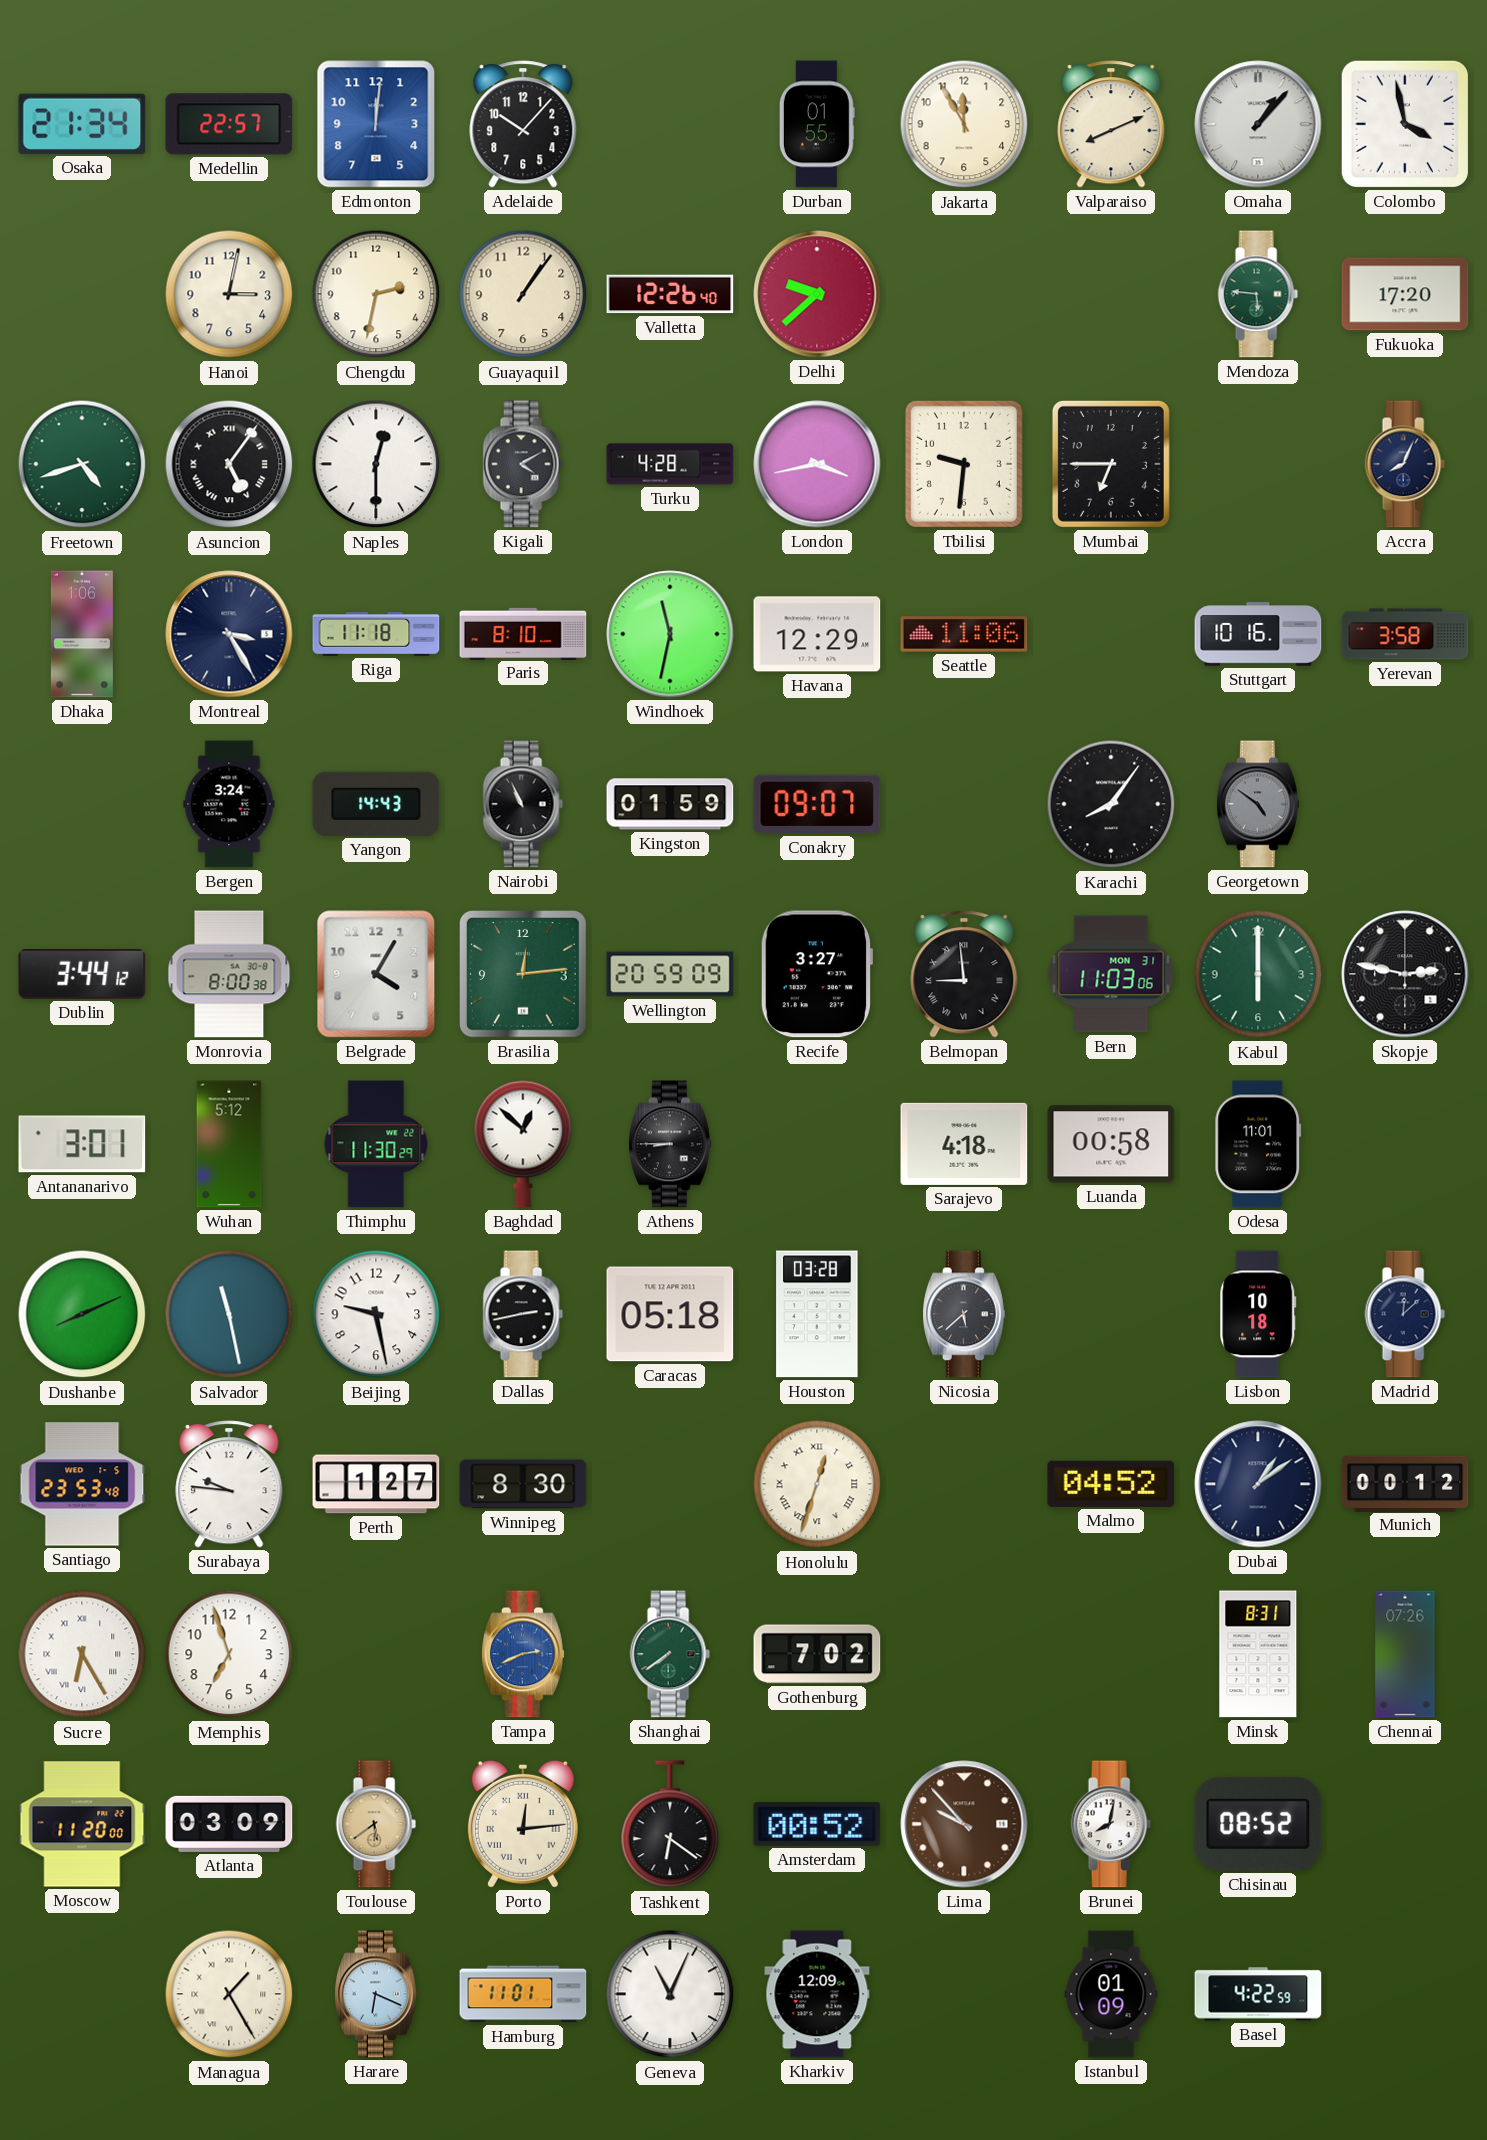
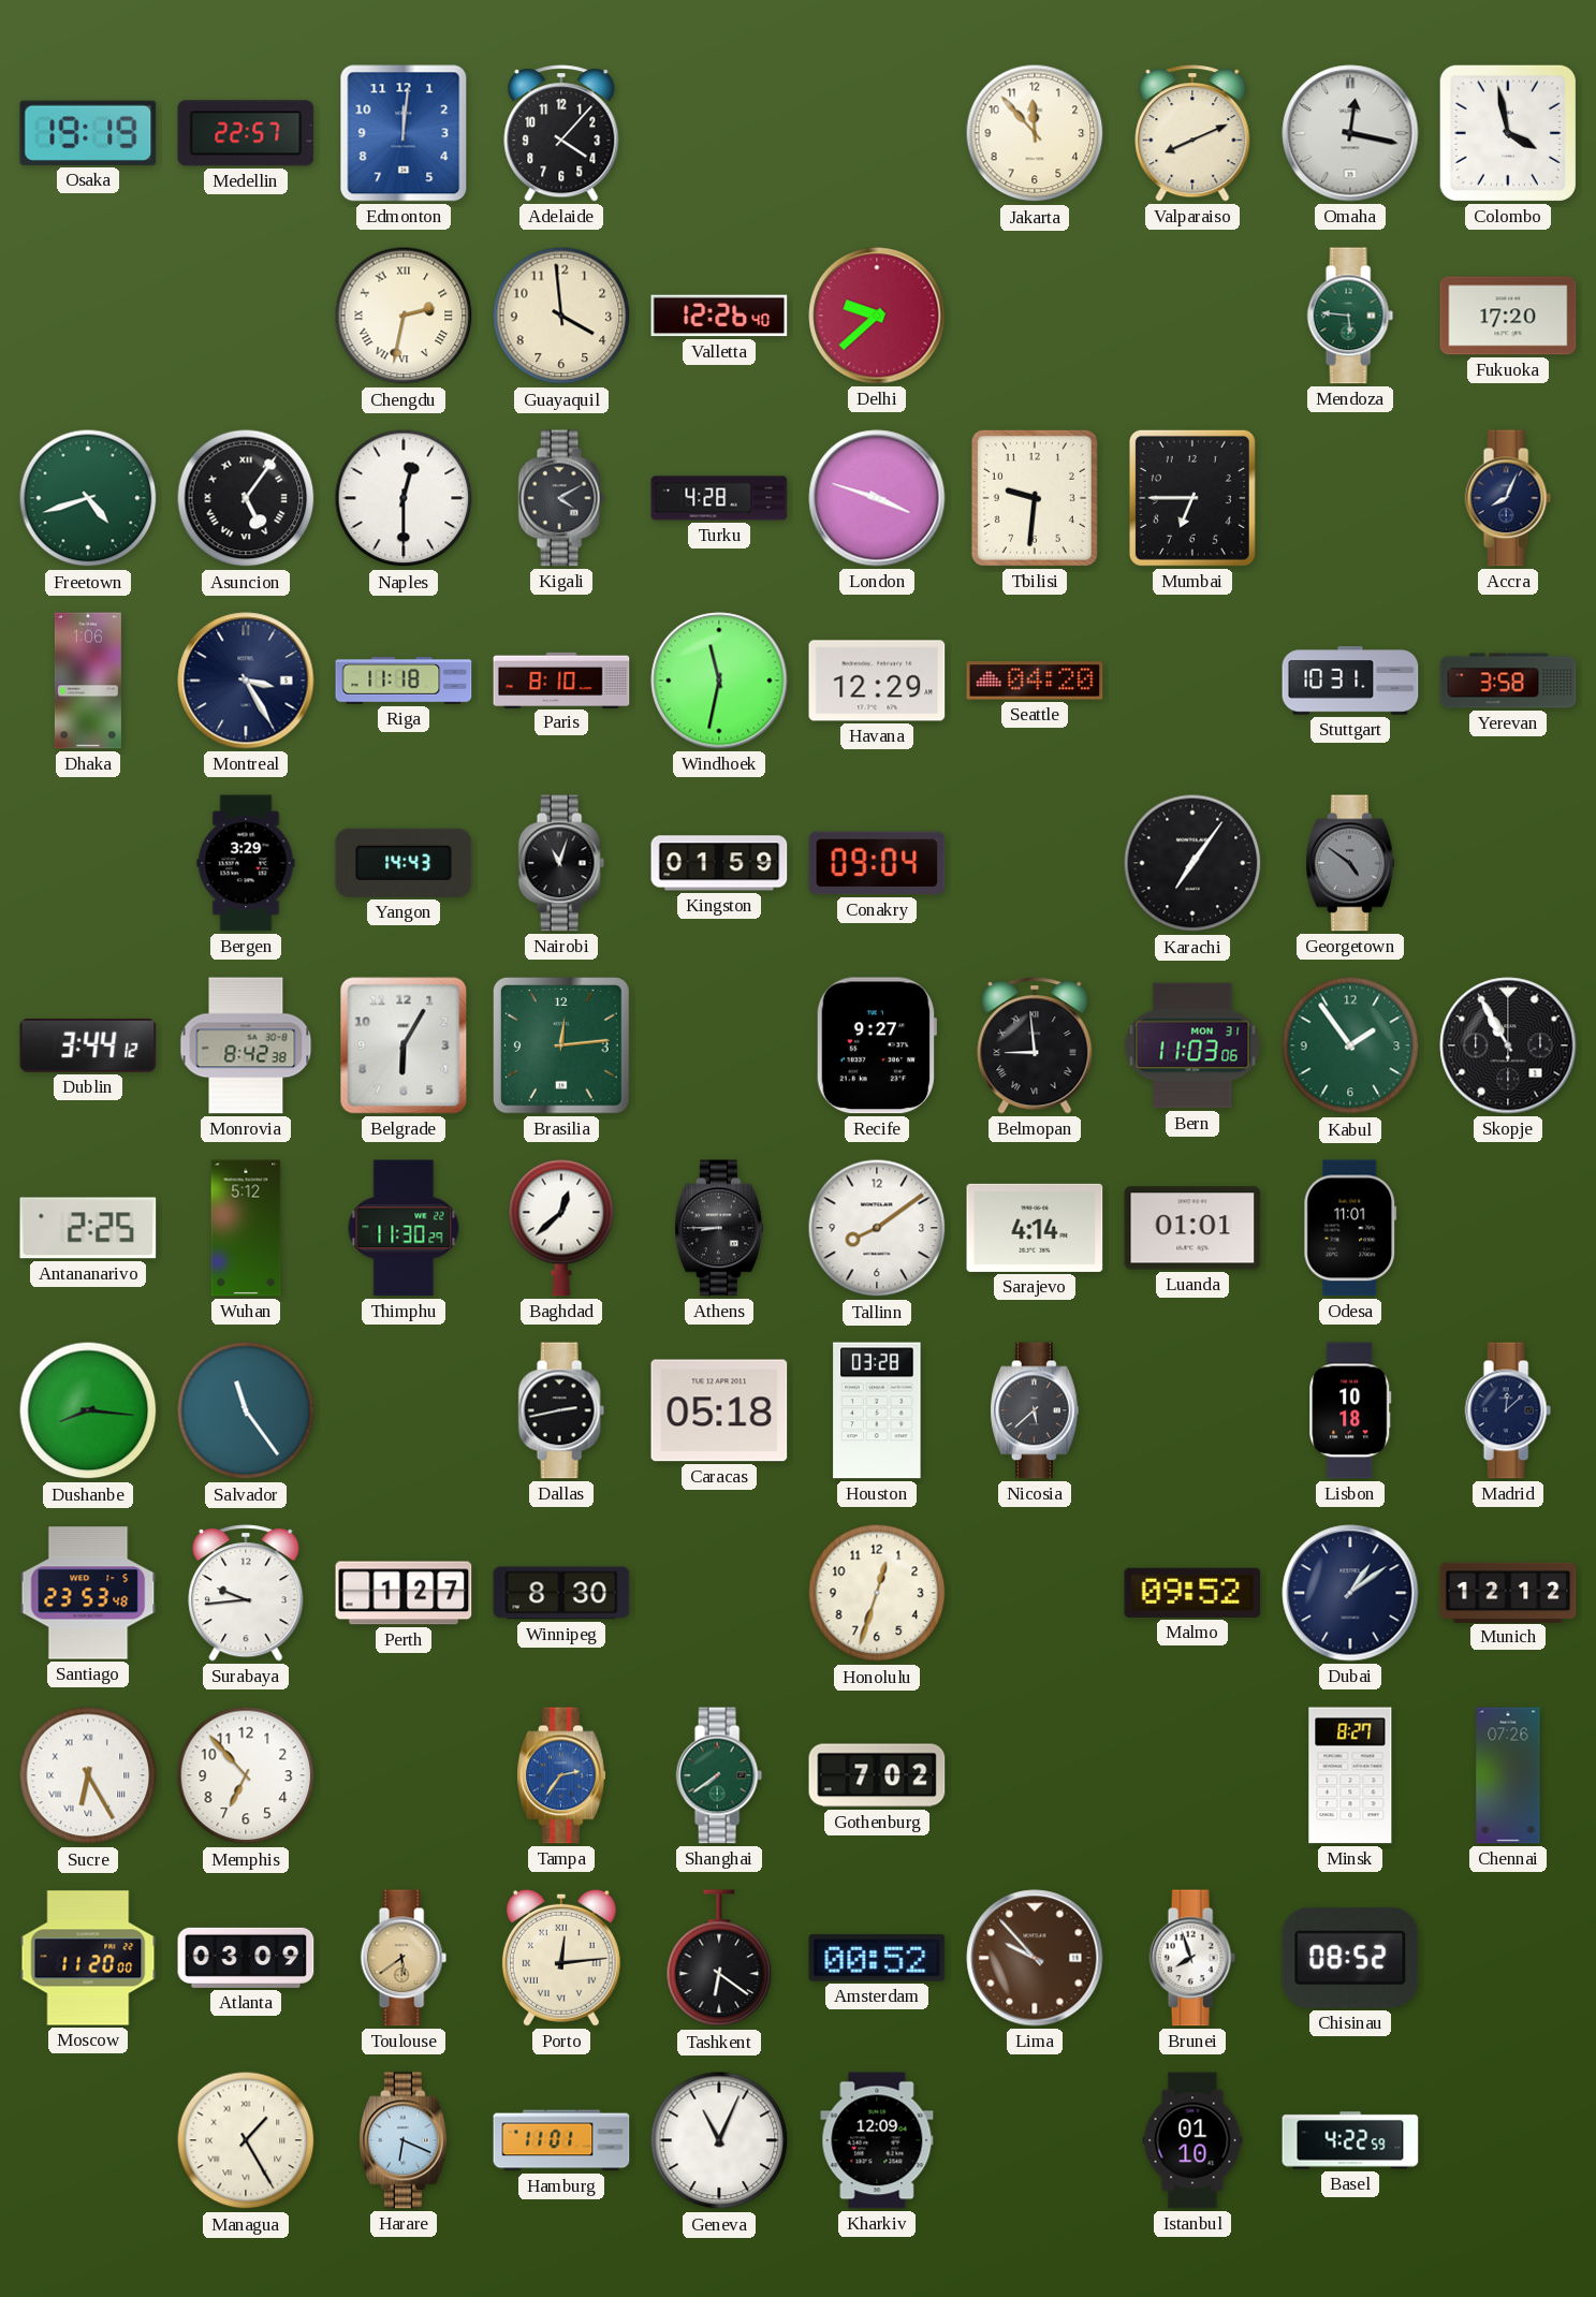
Osaka: 21:34 -> 19:19 (88, 133)
Adelaide: 10:07 -> 4:07 (561, 133)
Durban: 01:55 -> none (817, 124)
Jakarta: 11:55 -> 11:53 (1035, 133)
Omaha: 1:07 -> 12:17 (1350, 133)
Hanoi: 3:02 -> none (229, 294)
Chengdu numerals: Arabic -> Roman (404, 316)
Guayaquil: 1:06 -> 3:59 (561, 316)
London: 3:43 -> 3:48 (877, 498)
Seattle: 11:06 -> 04:20 (1035, 681)
Stuttgart: 10:16 -> 10:31 (1350, 681)
Bergen: 3:24 -> 3:29 (246, 863)
Nairobi: 10:56 -> 11:03 (561, 863)
Conakry: 09:07 -> 09:04 (877, 863)
Karachi: 8:06 -> 7:06 (1192, 863)
Monrovia: 8:00 -> 8:42 (246, 1045)
Belgrade: 4:05 -> 6:05 (404, 1045)
Wellington: 20:59 -> none (670, 974)
Recife: 3:27 -> 9:27 (876, 1045)
Kabul: 6:00 -> 1:54 (1350, 1045)
Skopje: 2:47 -> 10:55 (1508, 1045)
Antananarivo: 3:01 -> 2:25 (88, 1228)
Baghdad: 12:52 -> 12:38 (561, 1228)
Tallinn: none -> 8:09 (877, 1228)
Sarajevo: 4:18 -> 4:14 (1035, 1228)
Luanda: 00:58 -> 01:01 (1192, 1228)
Dushanbe: 8:11 -> 8:16 (88, 1410)
Salvador: 11:28 -> 11:24 (246, 1410)
Beijing: 9:28 -> none (376, 1314)
Surabaya: 9:46 -> 9:44 (246, 1593)
Honolulu numerals: Roman -> Arabic (877, 1593)
Malmo: 04:52 -> 09:52 (1192, 1593)
Munich: 00:12 -> 12:12 (1508, 1592)
Memphis: 6:57 -> 6:53 (246, 1775)
Tampa: 2:41 -> 2:36 (562, 1775)
Minsk: 8:31 -> 8:27 (1350, 1775)
Brunei: 8:02 -> 7:57 (1192, 1958)
Istanbul: 01:09 -> 01:10 (1192, 2140)
